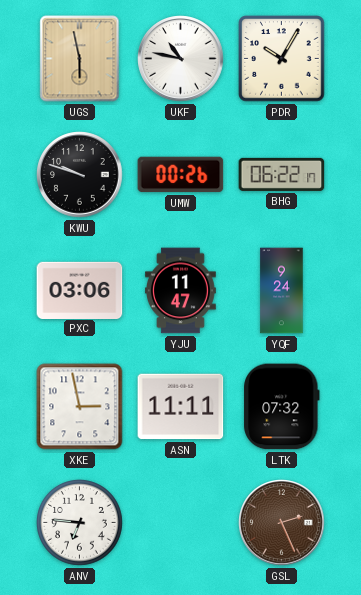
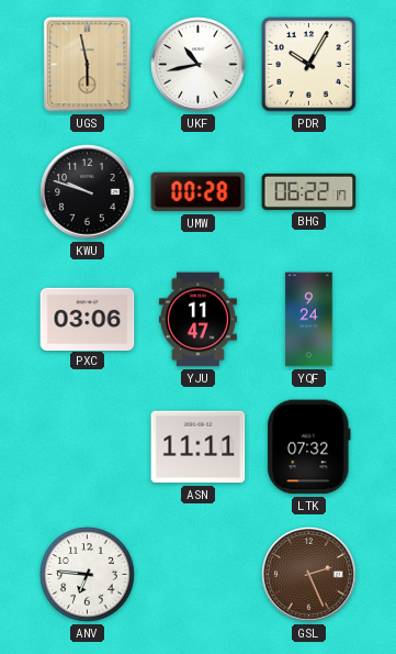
UKF: 10:47 -> 10:43 (199, 65)
UMW: 00:26 -> 00:28 (199, 192)
XKE: 2:58 -> none (80, 407)
